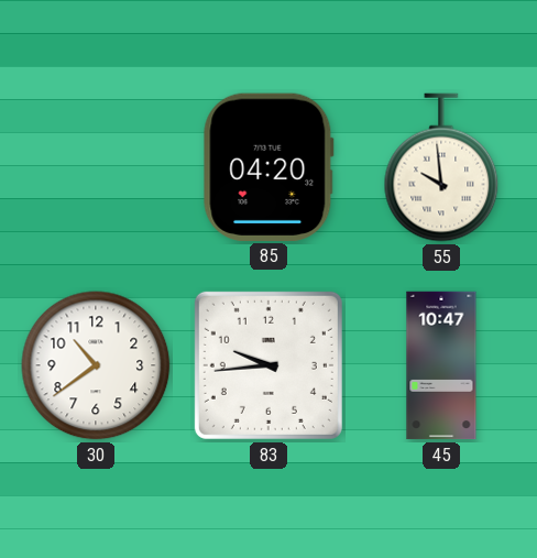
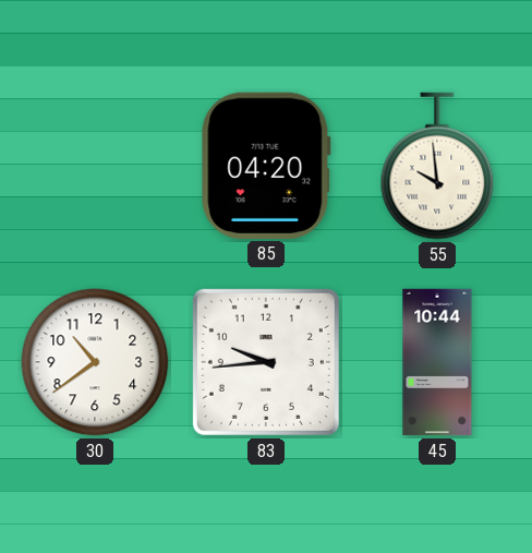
45: 10:47 -> 10:44 (437, 362)
